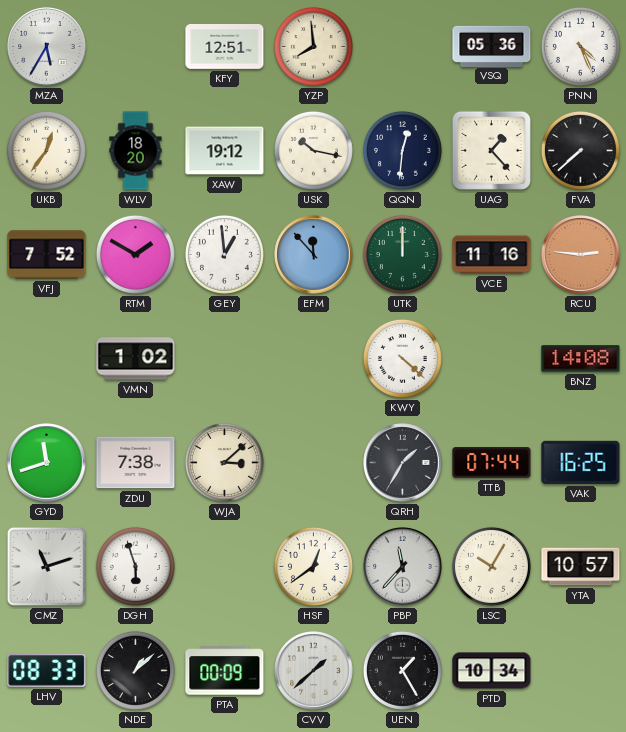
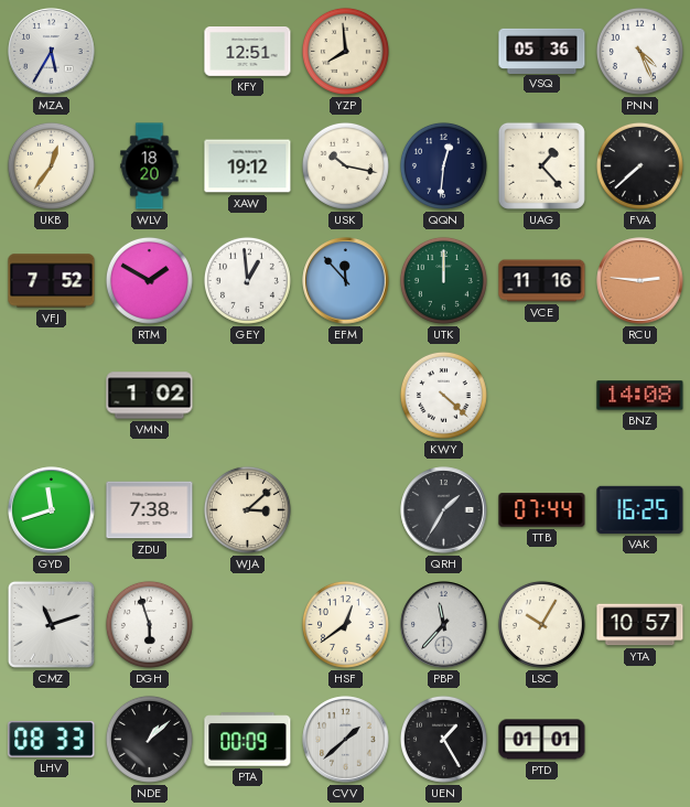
PTD: 10:34 -> 01:01 (542, 740)
